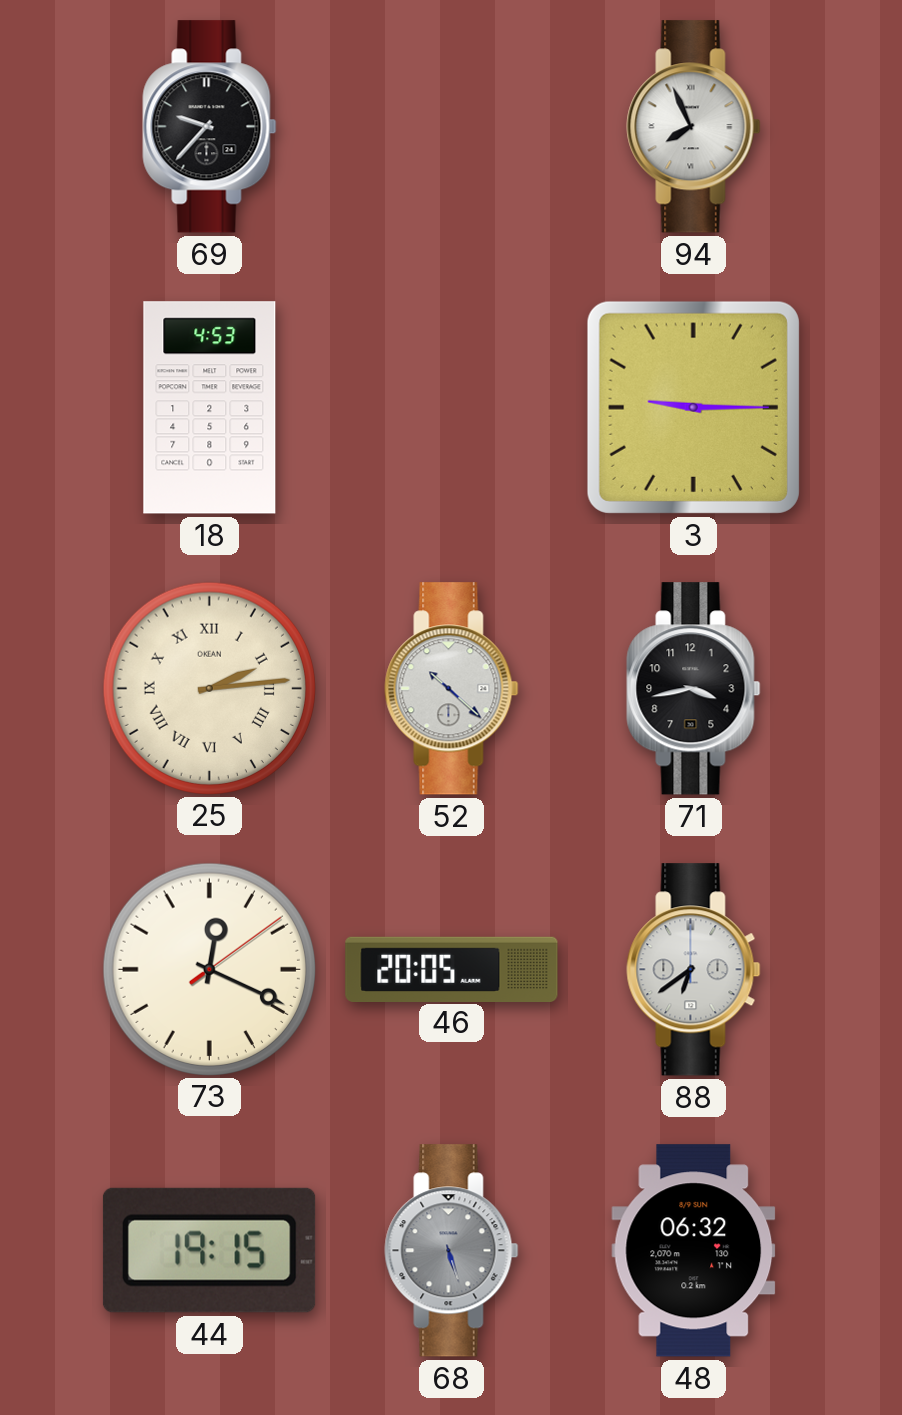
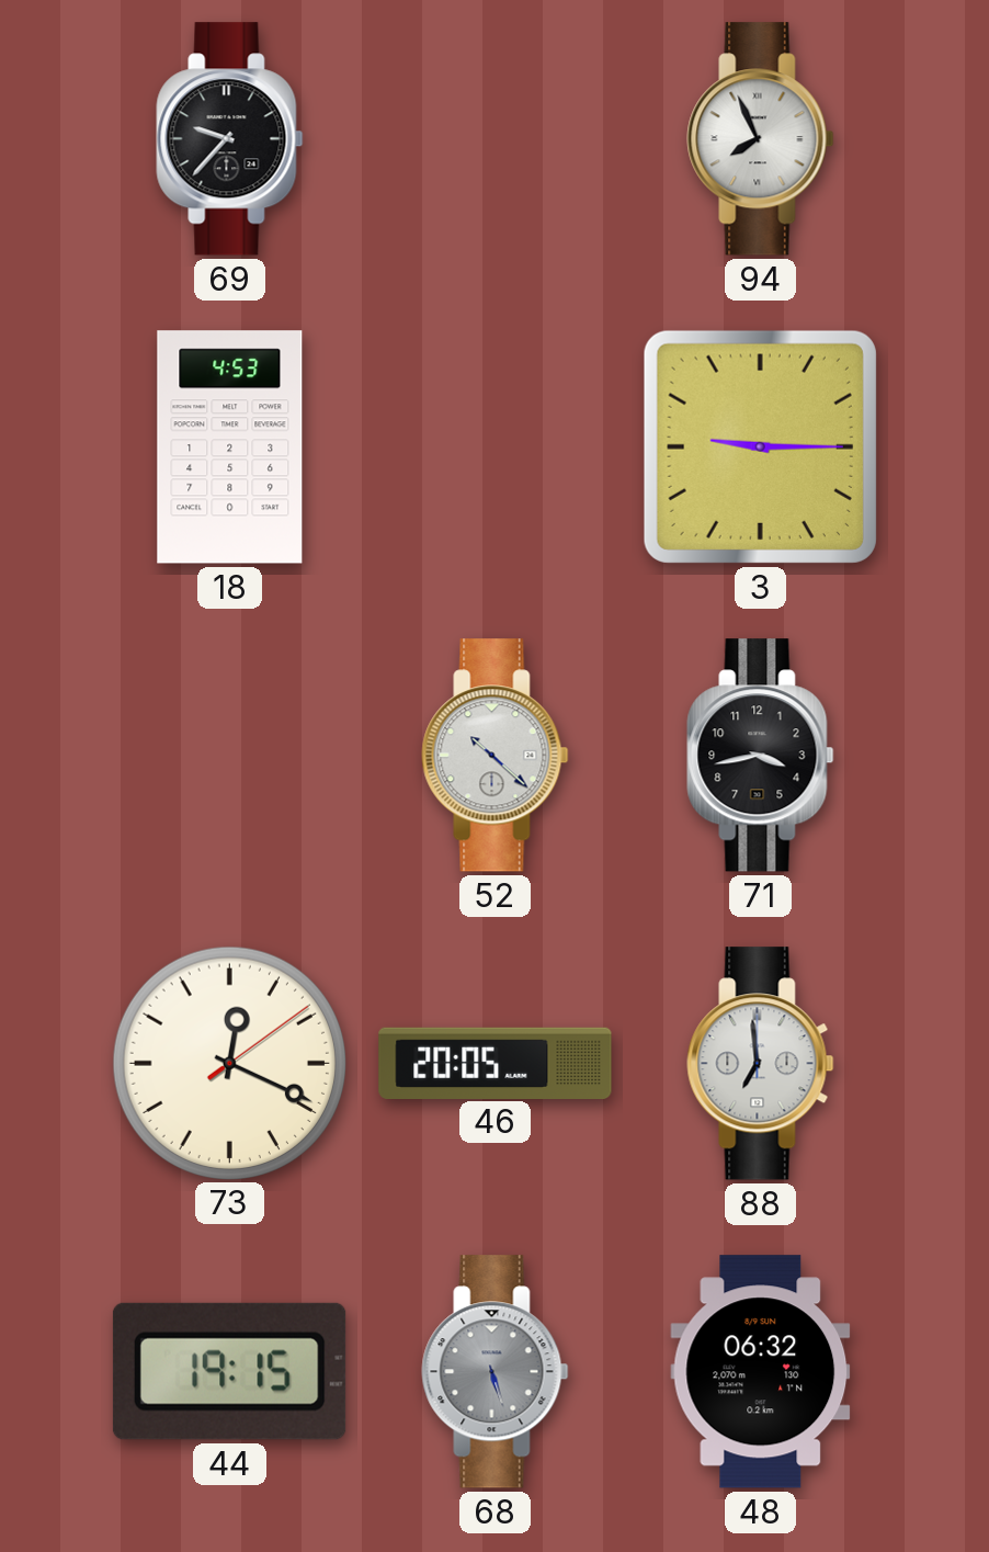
25: 2:14 -> none (209, 688)
88: 6:39 -> 6:59 (761, 1064)
